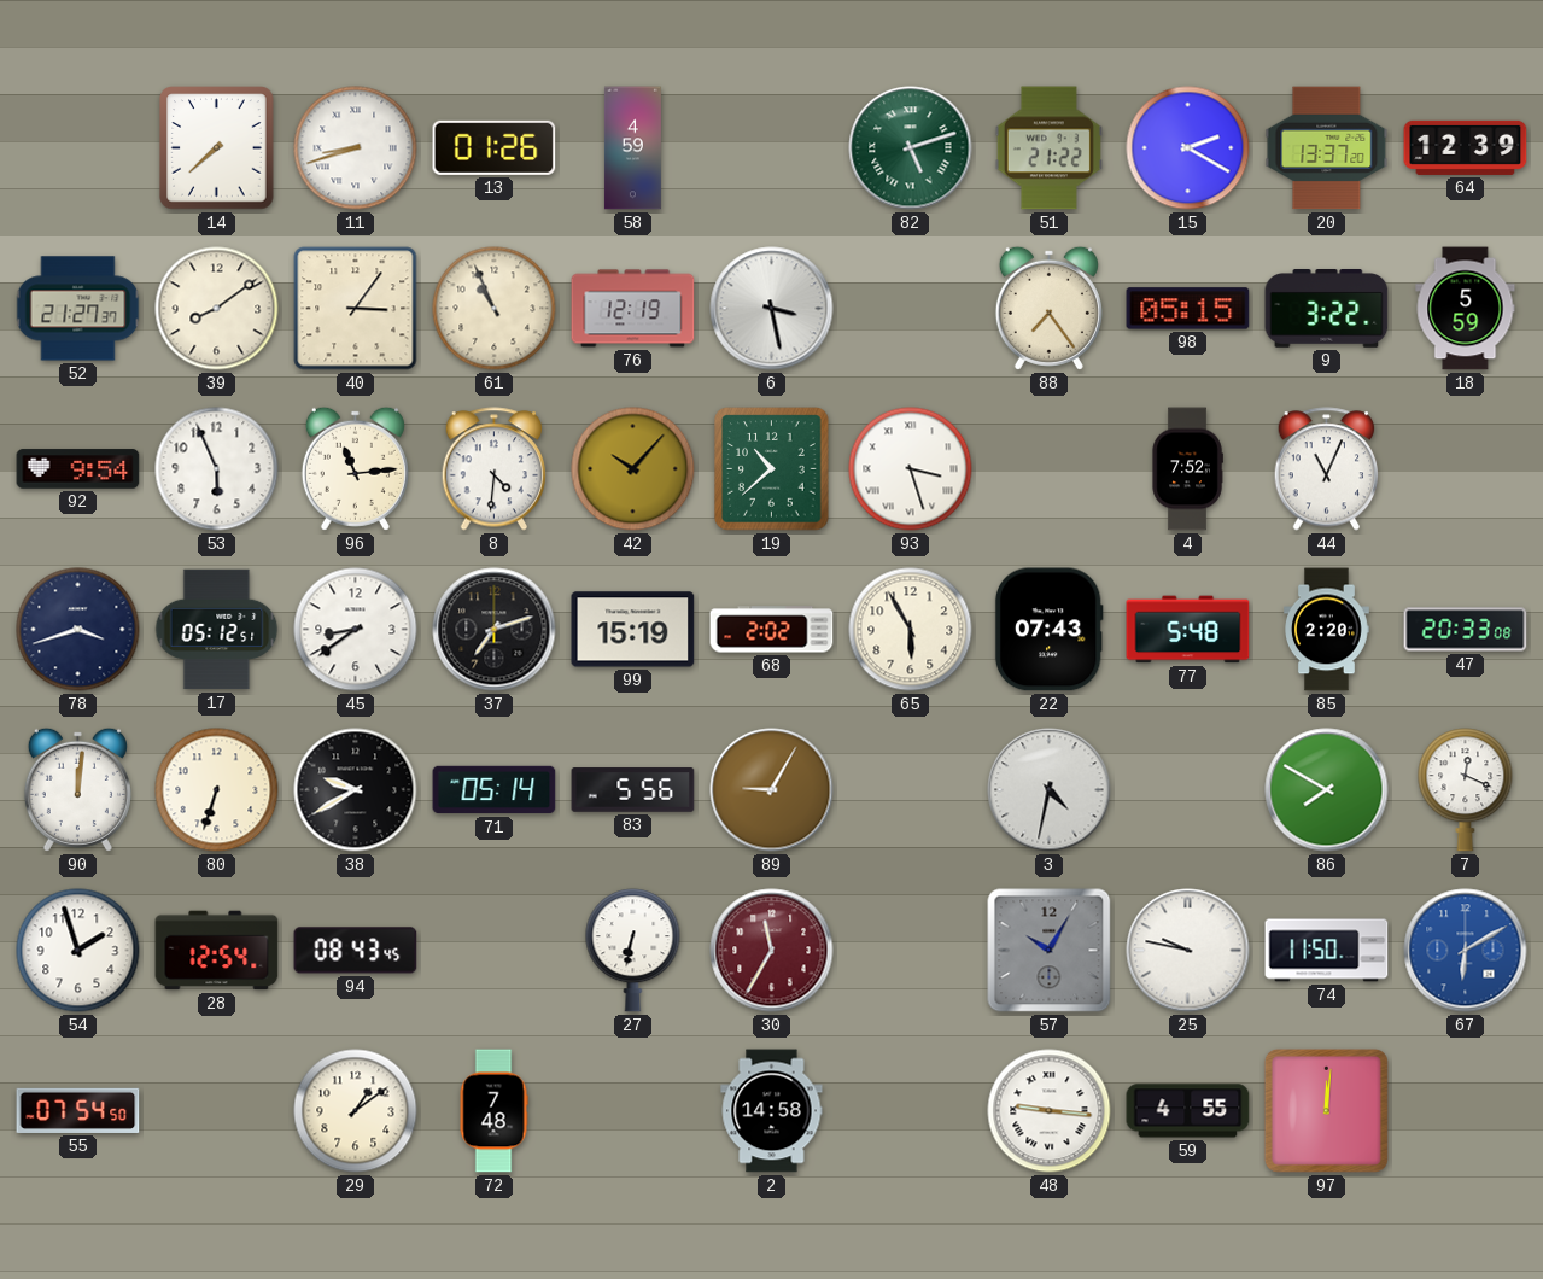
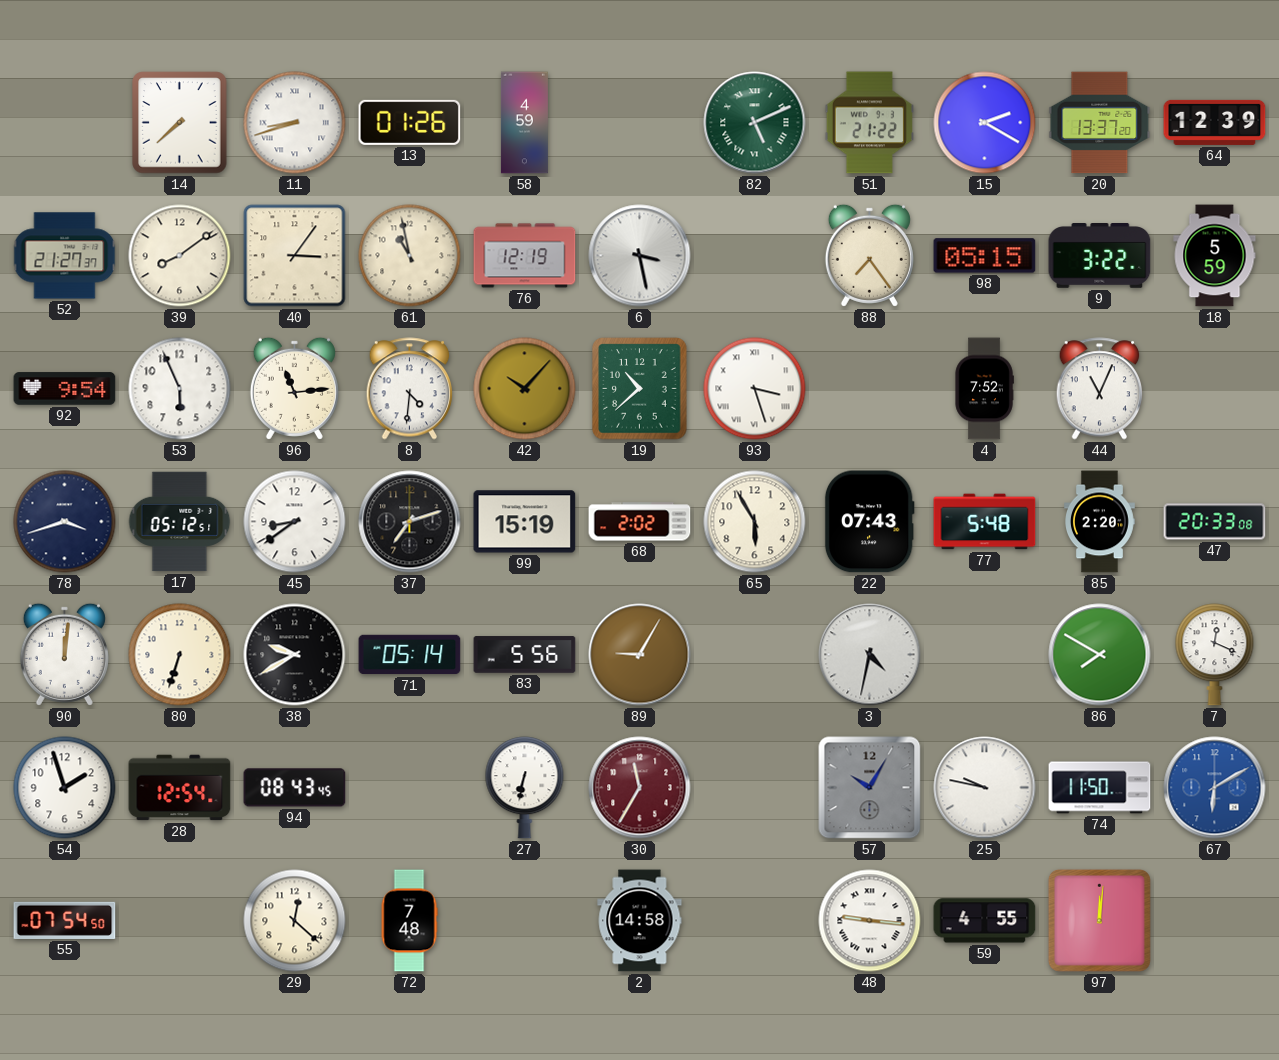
82: 5:12 -> 5:11 (755, 123)
61: 10:56 -> 10:58 (410, 256)
29: 1:09 -> 12:22 (295, 921)
